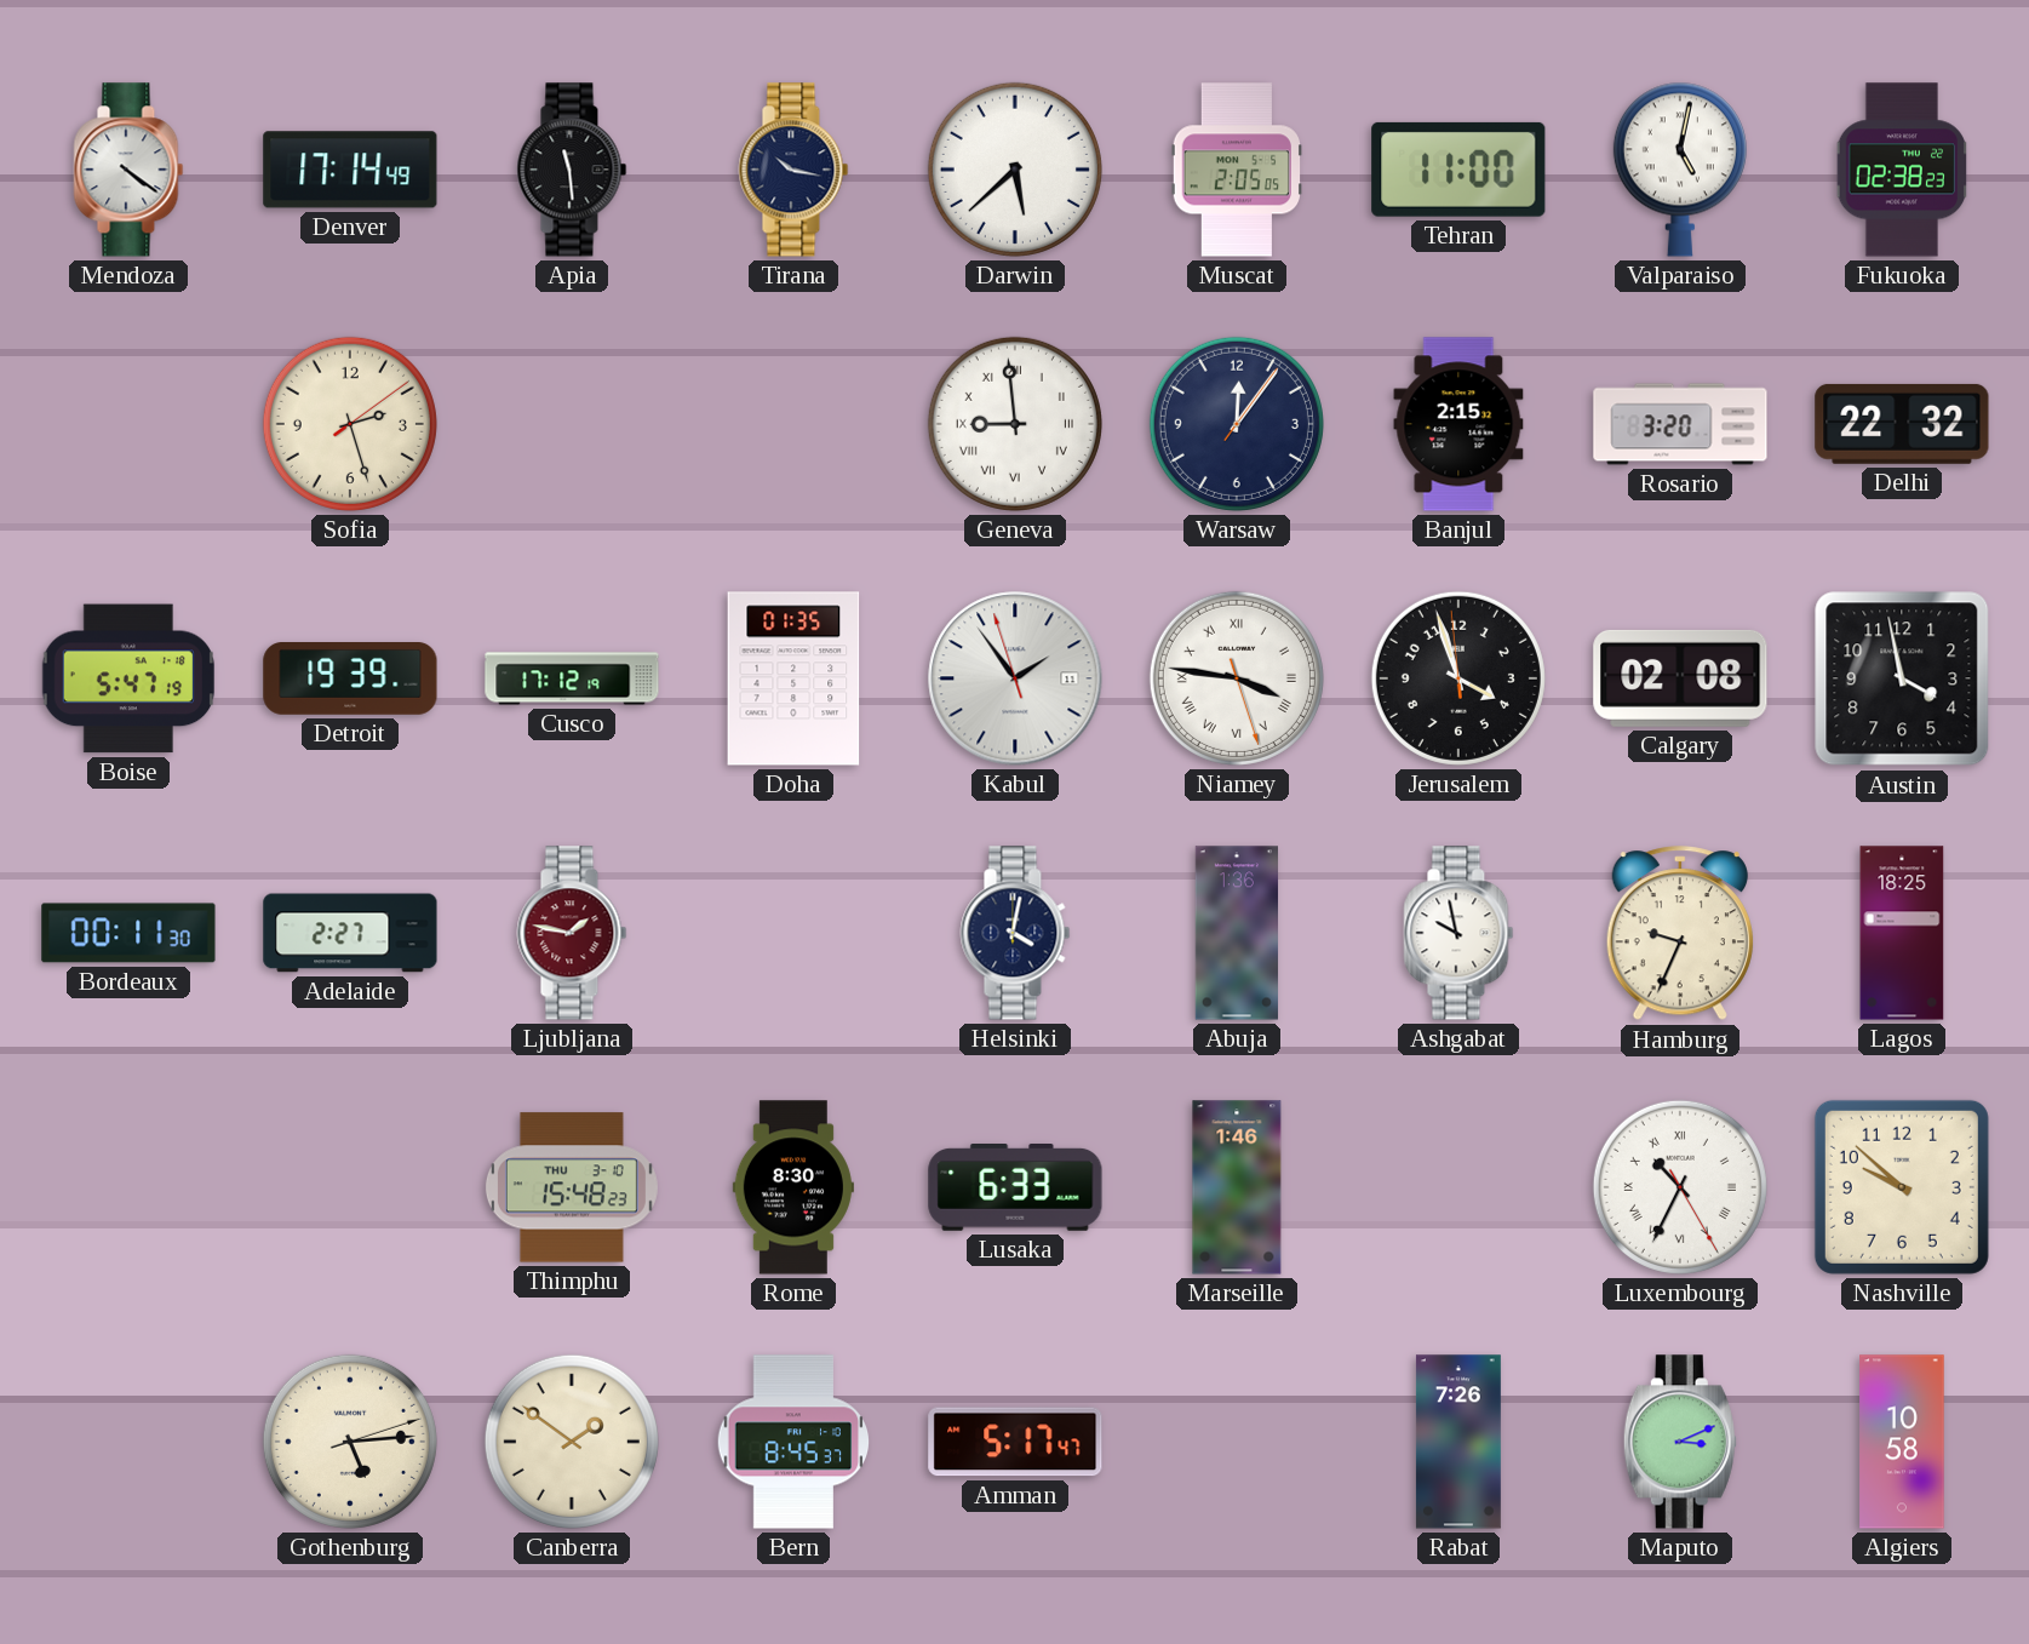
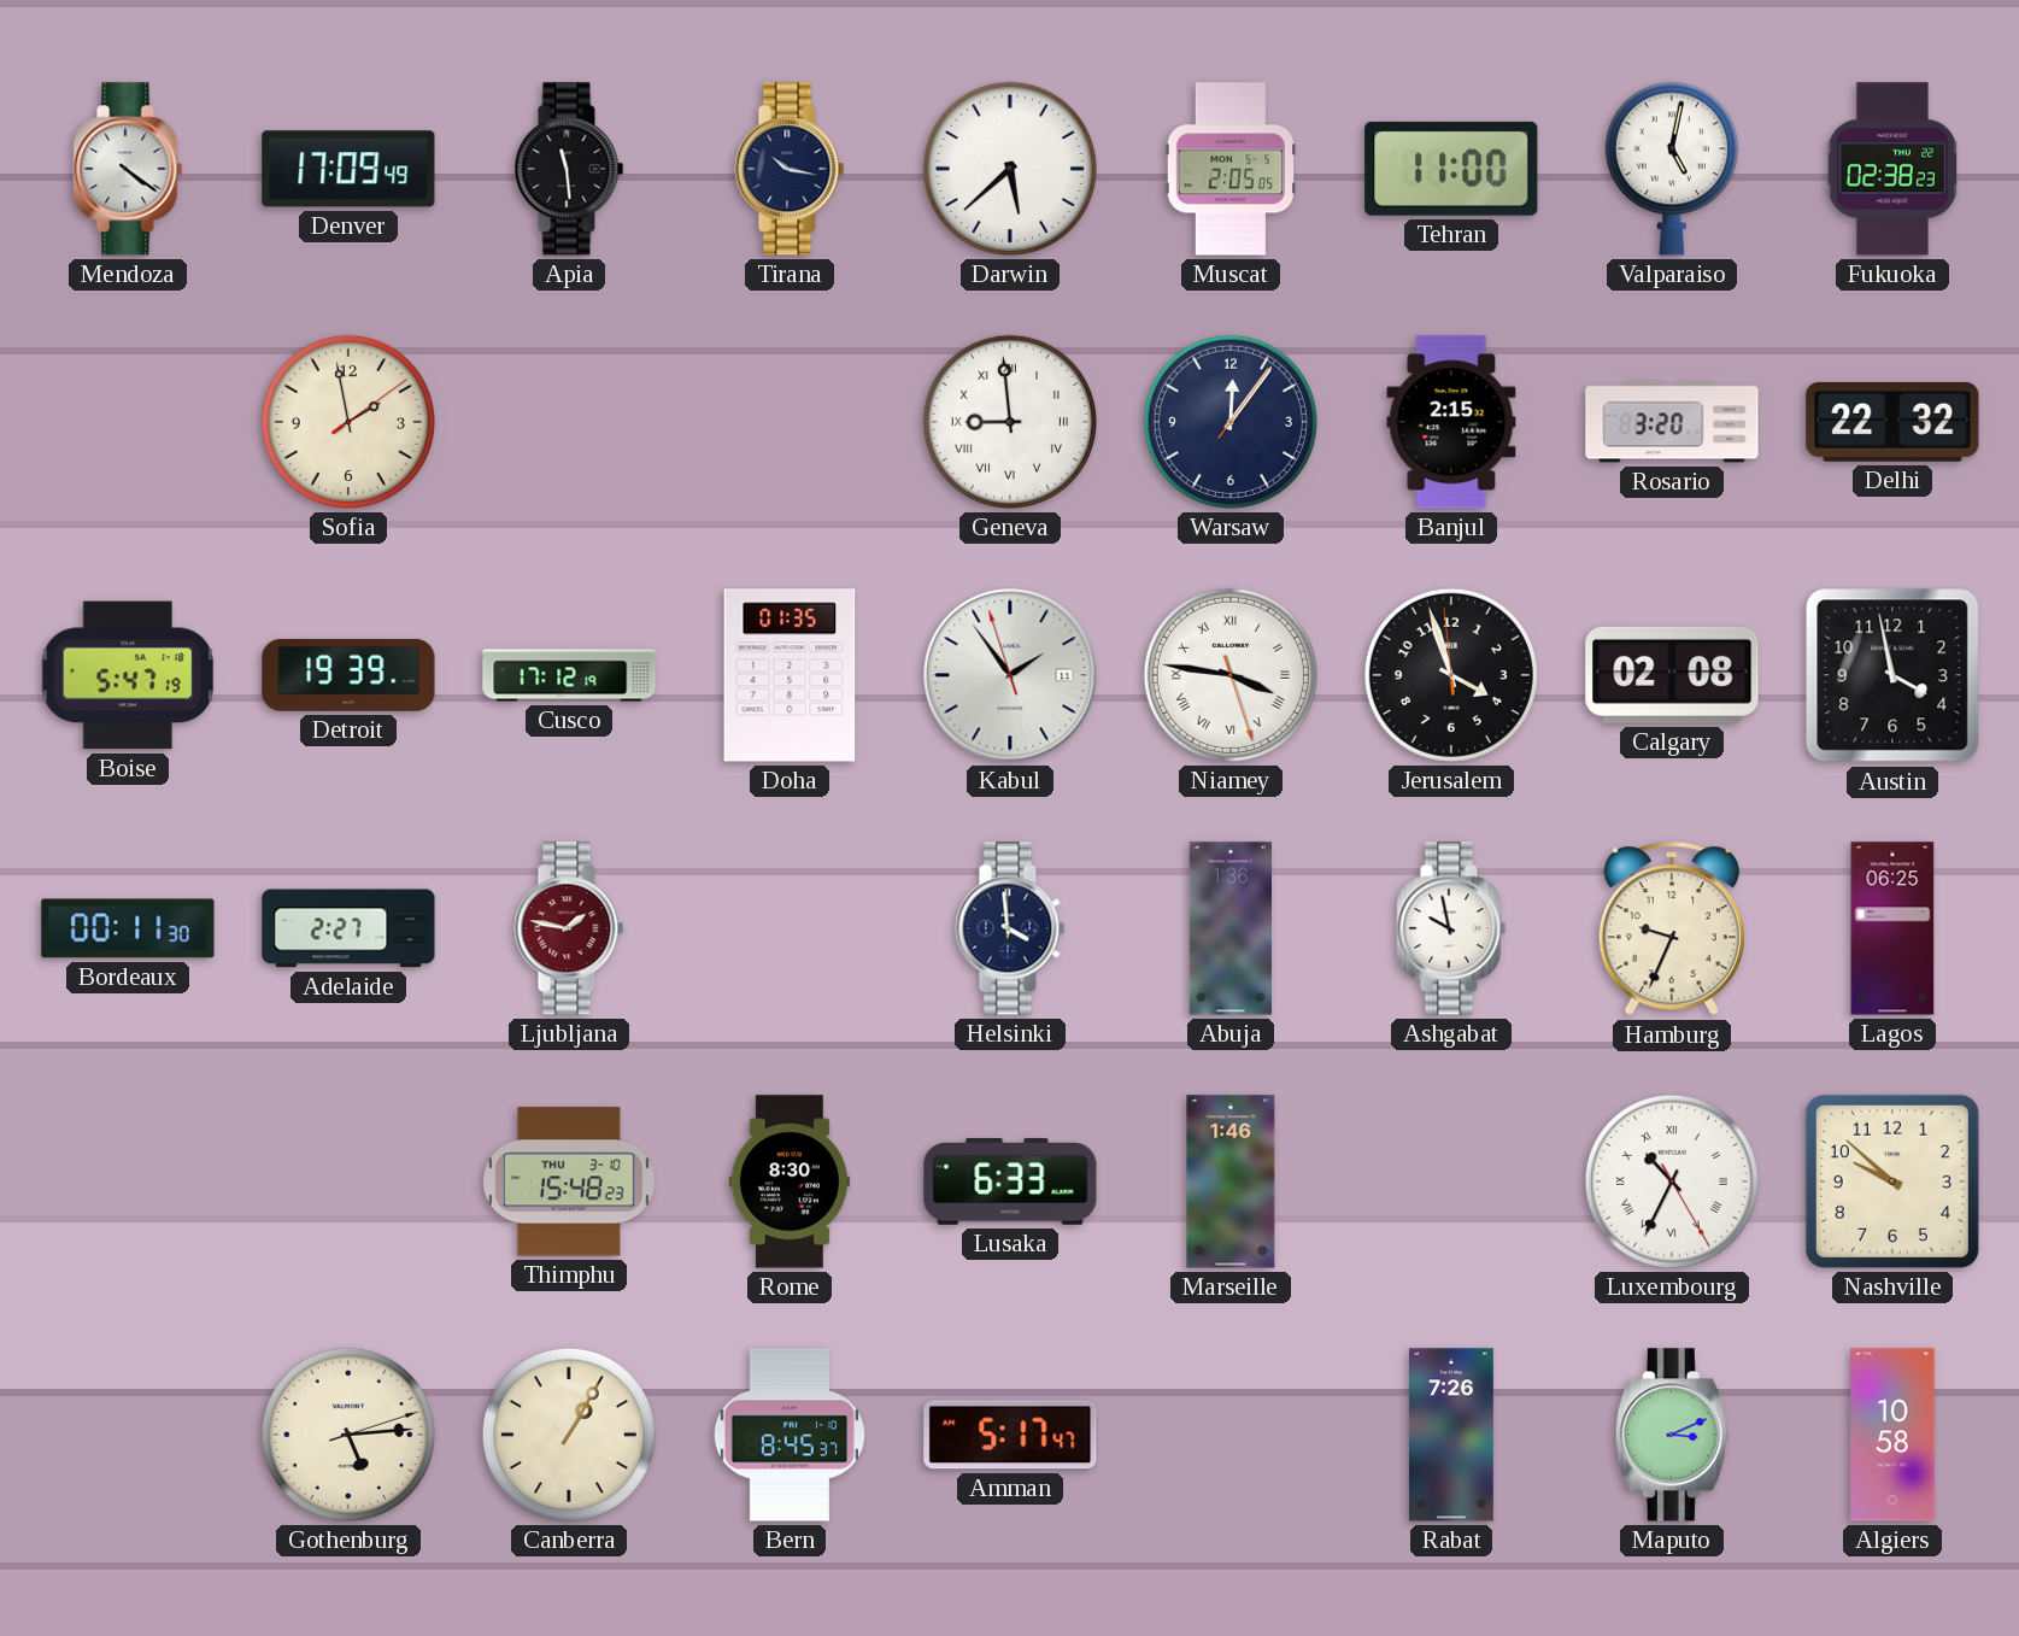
Denver: 17:14 -> 17:09 (348, 169)
Sofia: 2:27 -> 1:58 (348, 422)
Helsinki: 4:02 -> 3:59 (1010, 928)
Lagos: 18:25 -> 06:25 (1892, 928)
Canberra: 1:51 -> 1:05 (569, 1435)
